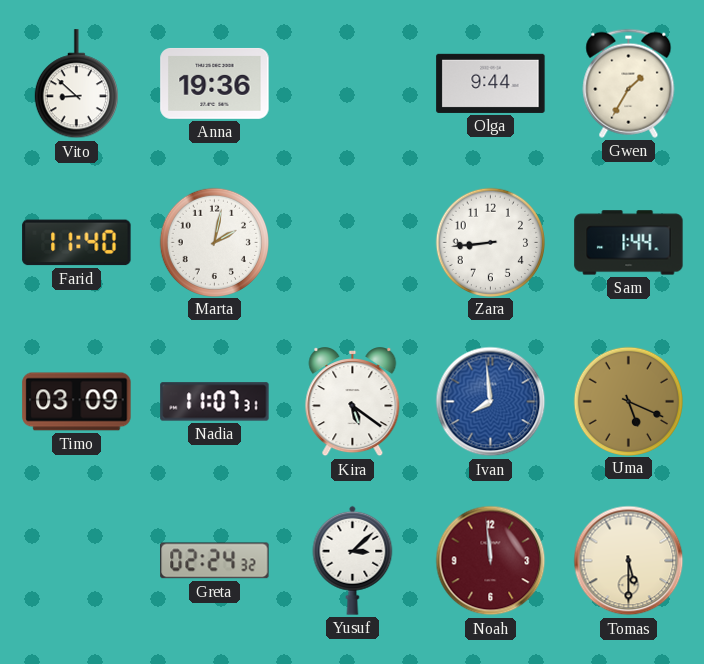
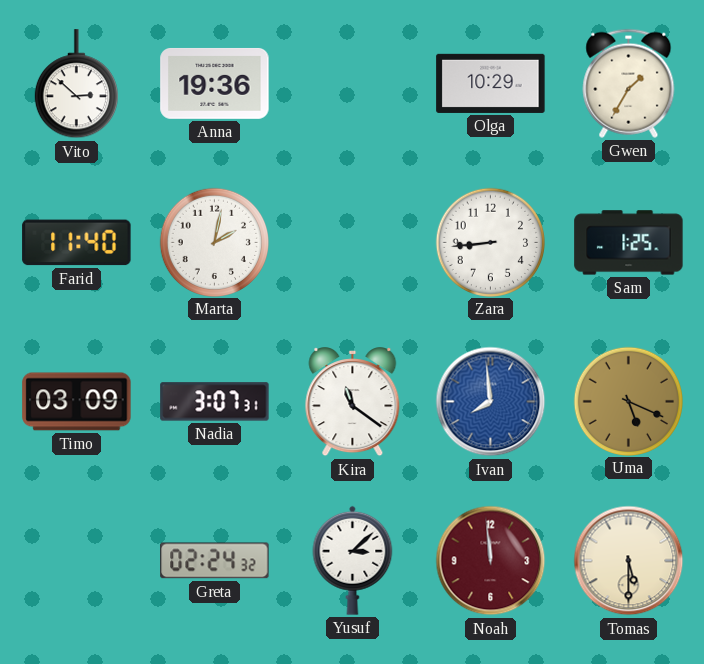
Vito: 8:52 -> 2:52 (76, 84)
Olga: 9:44 -> 10:29 (491, 83)
Sam: 1:44 -> 1:25 (629, 243)
Nadia: 11:07 -> 3:07 (215, 402)
Kira: 5:21 -> 11:21 (353, 402)
